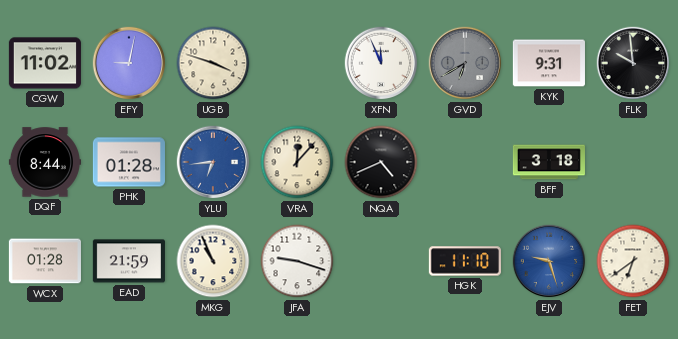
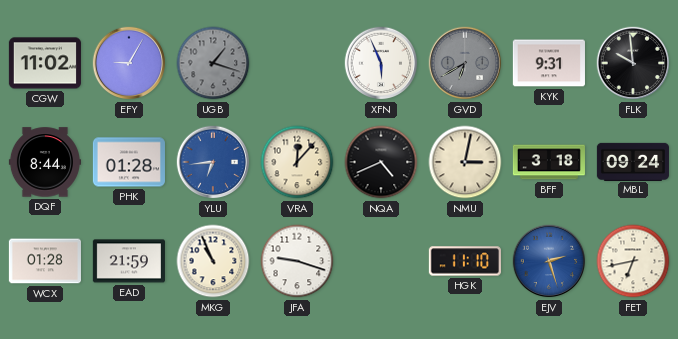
EFY: 9:02 -> 9:05 (129, 63)
UGB: 3:48 -> 1:18 (213, 63)
UGB dial: cream -> grey (213, 63)
XFN: 11:56 -> 5:56 (381, 63)
NMU: none -> 3:02 (465, 162)
MBL: none -> 09:24 (633, 161)
EJV: 9:27 -> 2:27 (549, 261)
FET: 6:39 -> 6:43 (633, 261)
